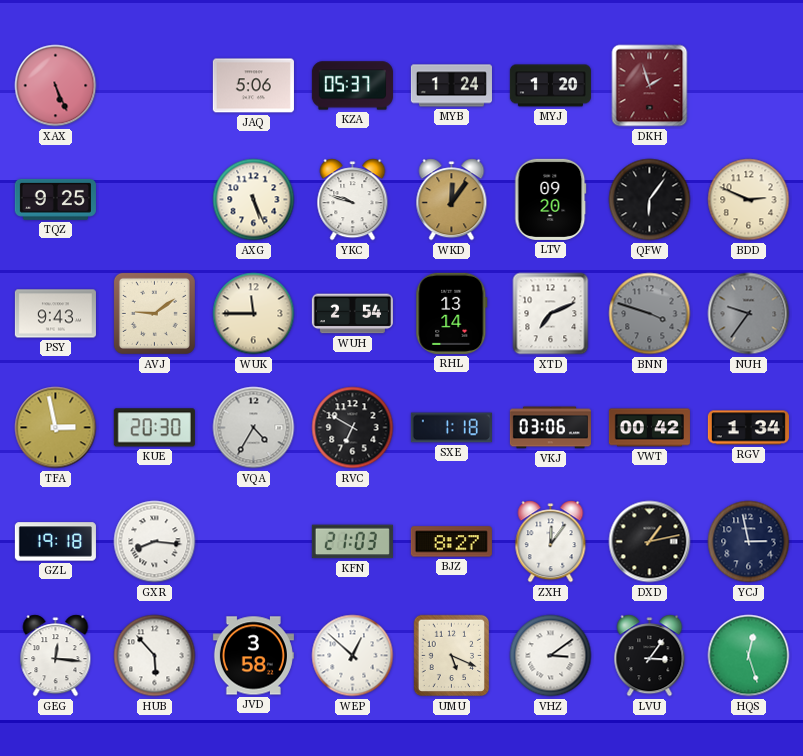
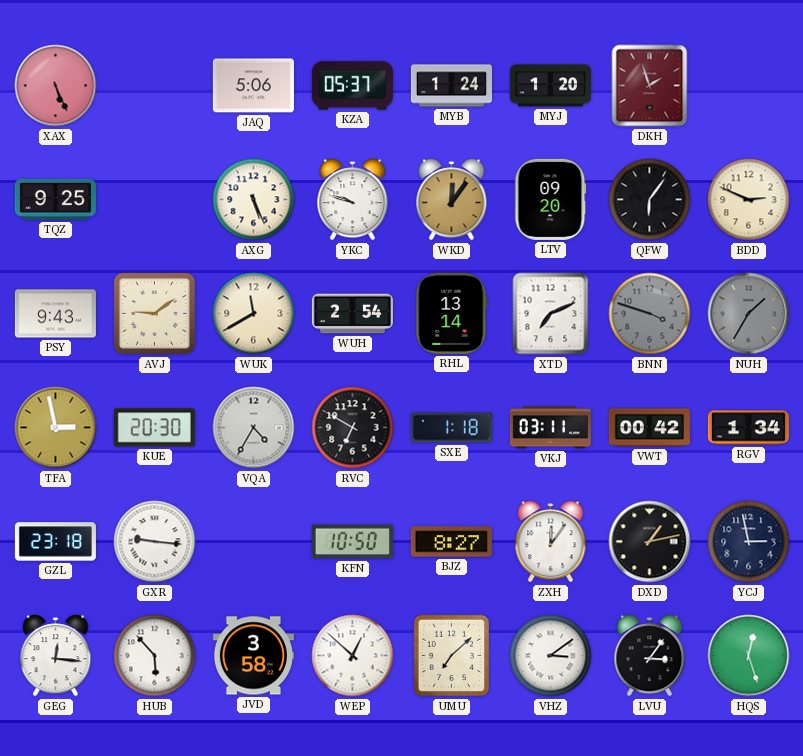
WUK: 11:45 -> 11:40 (254, 314)
NUH: 9:36 -> 1:35 (749, 314)
VKJ: 03:06 -> 03:11 (550, 428)
GZL: 19:18 -> 23:18 (55, 542)
GXR: 8:16 -> 9:16 (155, 542)
KFN: 21:03 -> 10:50 (352, 542)
UMU: 5:19 -> 7:08 (452, 656)
